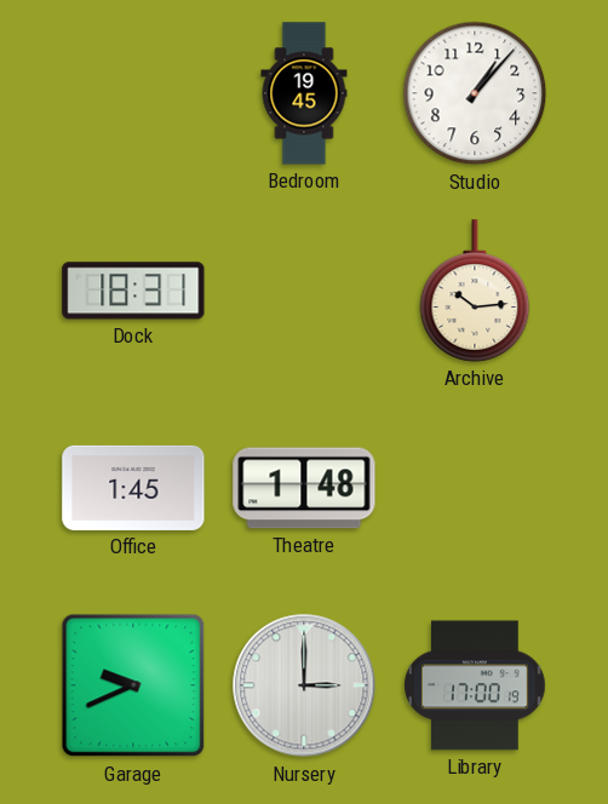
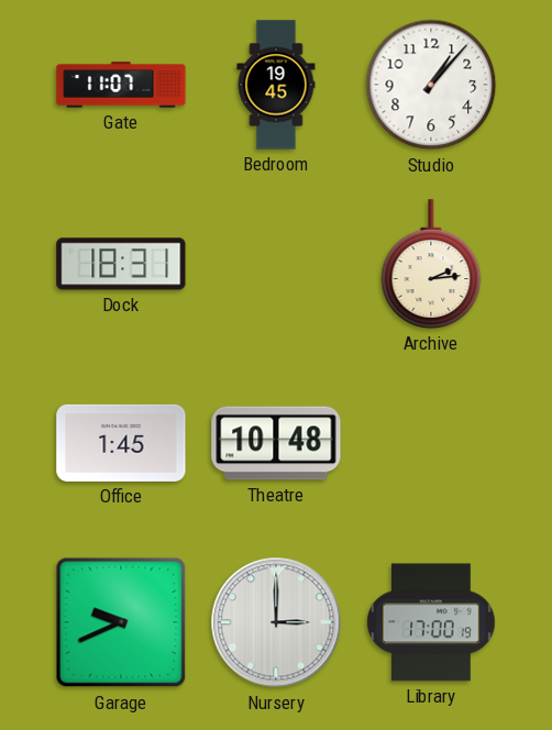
Gate: none -> 11:07 (121, 85)
Archive: 10:14 -> 2:14 (431, 264)
Theatre: 1:48 -> 10:48 (276, 443)
